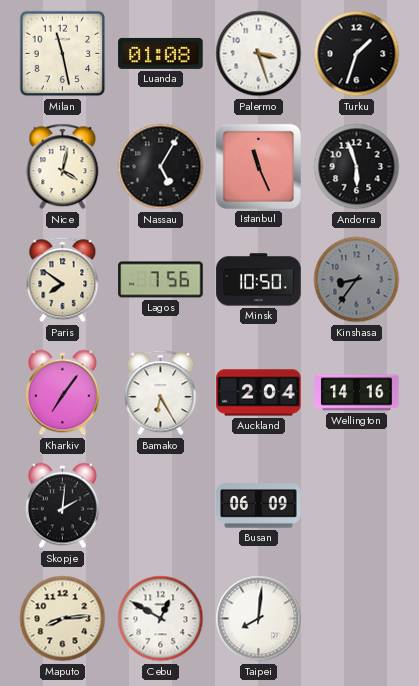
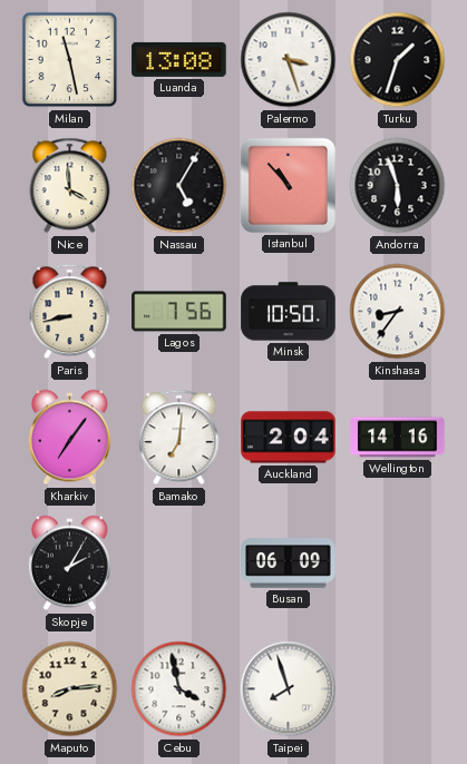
Luanda: 01:08 -> 13:08 (179, 59)
Nice: 4:02 -> 3:59 (70, 186)
Istanbul: 11:26 -> 10:53 (288, 185)
Paris: 7:51 -> 8:43 (70, 312)
Kinshasa dial: grey -> white (398, 312)
Bamako: 6:25 -> 7:01 (179, 438)
Skopje: 2:01 -> 2:05 (69, 564)
Cebu: 12:50 -> 3:58 (179, 689)
Taipei: 8:01 -> 7:57 (289, 689)
